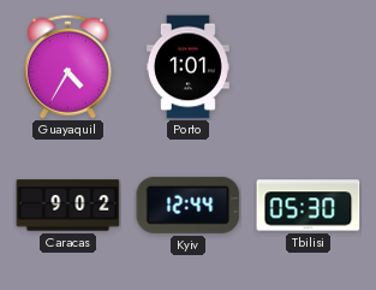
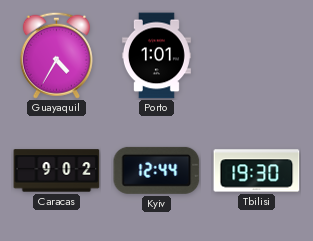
Tbilisi: 05:30 -> 19:30 (257, 171)
